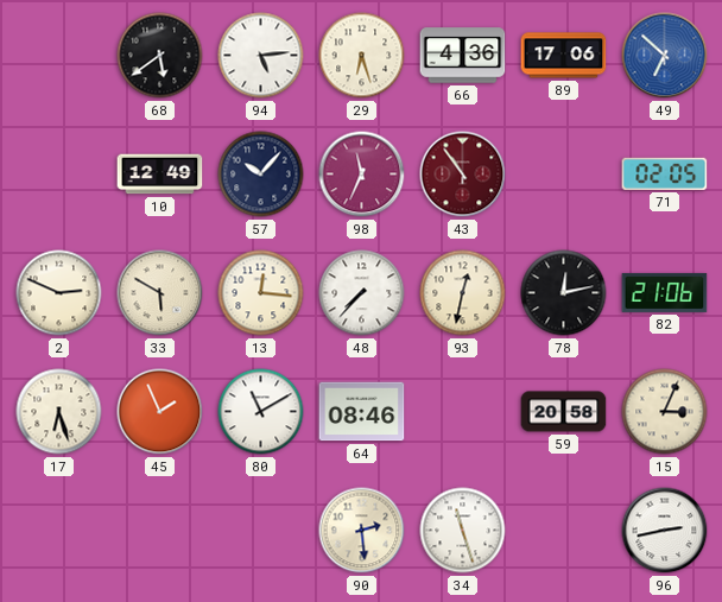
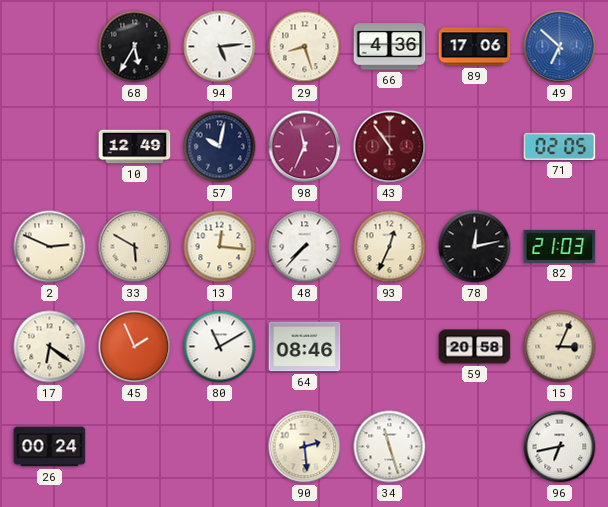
68: 5:39 -> 5:35 (135, 47)
29: 6:27 -> 8:27 (305, 47)
57: 10:07 -> 10:02 (220, 147)
93: 12:32 -> 12:34 (390, 247)
82: 21:06 -> 21:03 (560, 246)
17: 6:27 -> 6:21 (50, 347)
26: none -> 00:24 (50, 447)
96: 2:43 -> 6:43 (560, 447)
